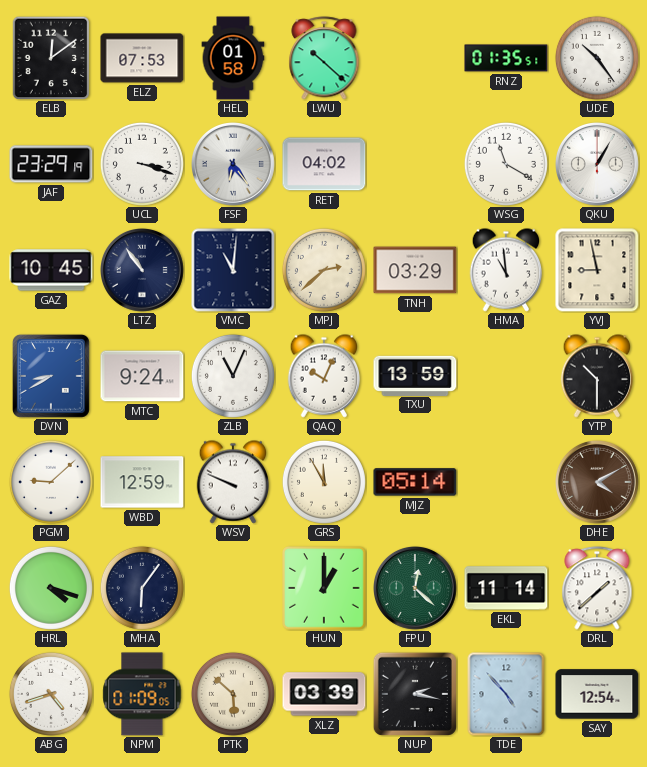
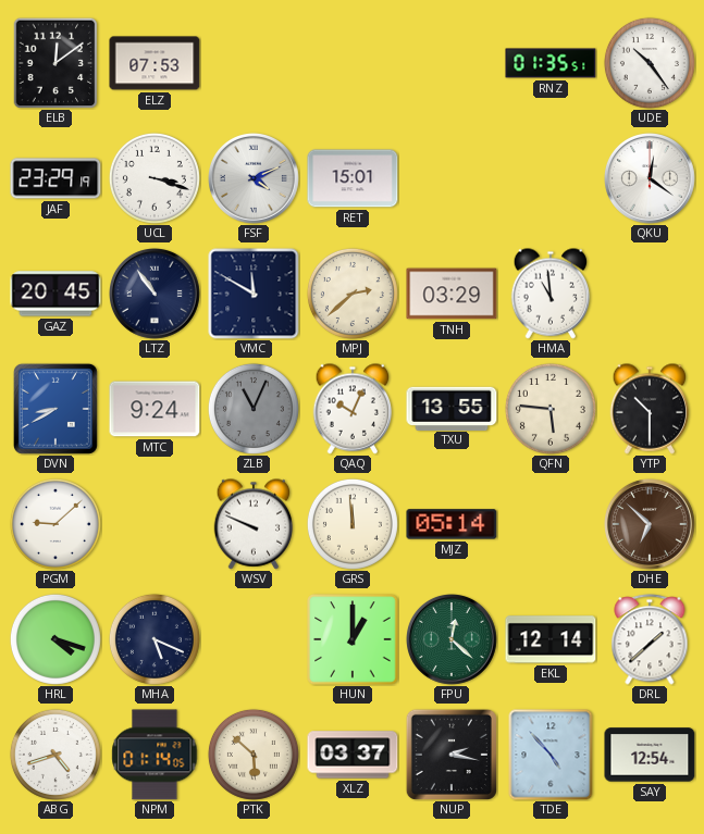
HEL: 01:58 -> none (233, 58)
LWU: 10:22 -> none (324, 58)
FSF: 6:24 -> 4:11 (255, 179)
RET: 04:02 -> 15:01 (353, 178)
WSG: 11:20 -> none (506, 164)
QKU: 1:05 -> 12:21 (651, 179)
GAZ: 10:45 -> 20:45 (55, 294)
VMC: 11:01 -> 11:50 (254, 294)
YVJ: 8:58 -> none (597, 270)
ZLB dial: white -> grey (254, 409)
TXU: 13:59 -> 13:55 (452, 408)
QFN: none -> 5:46 (551, 409)
WBD: 12:59 -> none (142, 482)
GRS: 11:55 -> 11:59 (353, 524)
DHE: 4:10 -> 6:52 (651, 525)
MHA: 6:06 -> 5:19 (155, 639)
EKL: 11:14 -> 12:14 (551, 639)
NPM: 01:09 -> 01:14 (155, 755)
XLZ: 03:39 -> 03:37 (353, 755)
